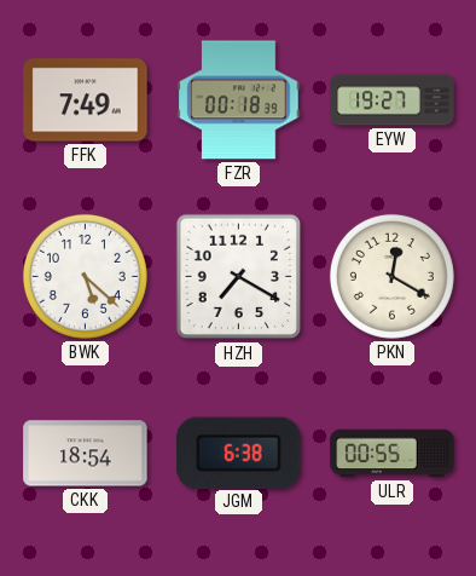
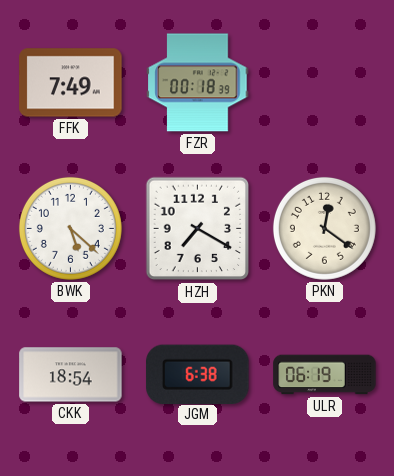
EYW: 19:27 -> none (393, 100)
PKN: 12:20 -> 12:21 (324, 228)
ULR: 00:55 -> 06:19 (325, 375)
